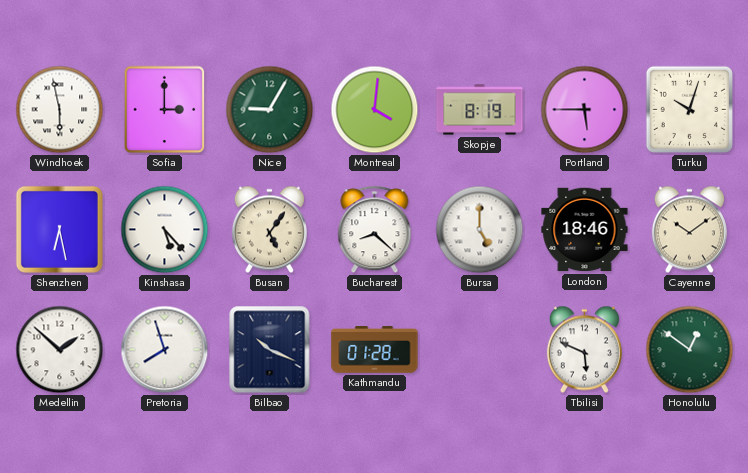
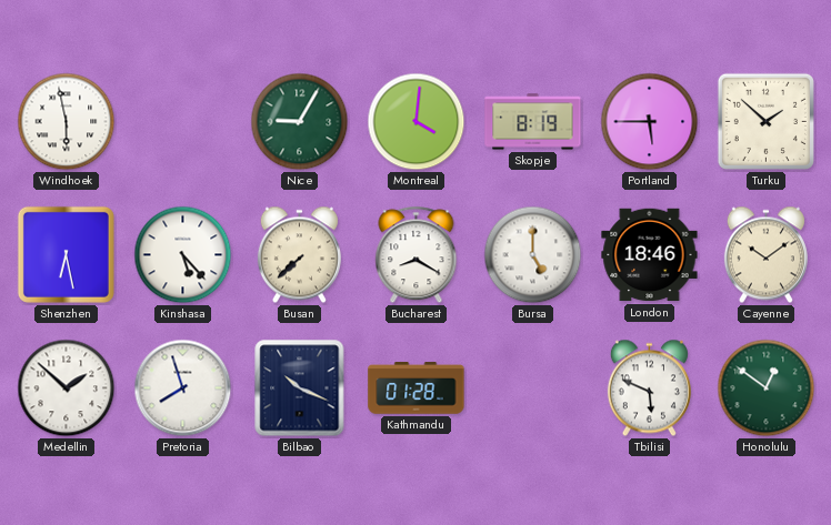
Sofia: 3:00 -> none (165, 110)
Turku: 10:03 -> 1:52 (765, 121)
Busan: 5:06 -> 7:38 (299, 255)
Bucharest: 8:22 -> 8:20 (417, 255)
